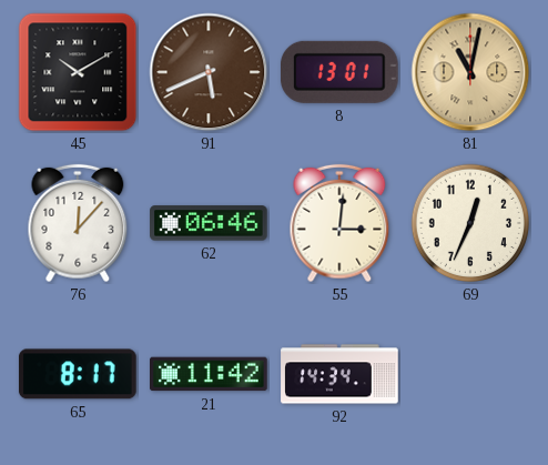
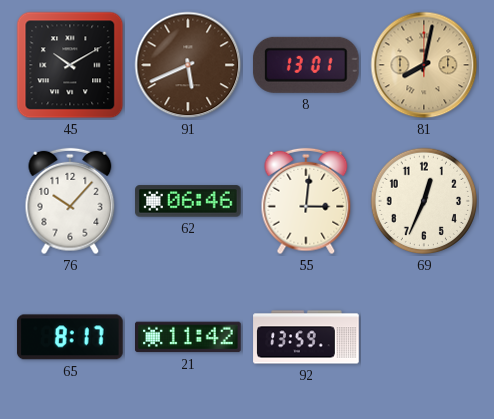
81: 11:02 -> 8:02 (424, 65)
76: 12:07 -> 10:07 (70, 201)
92: 14:34 -> 13:59 (306, 337)
